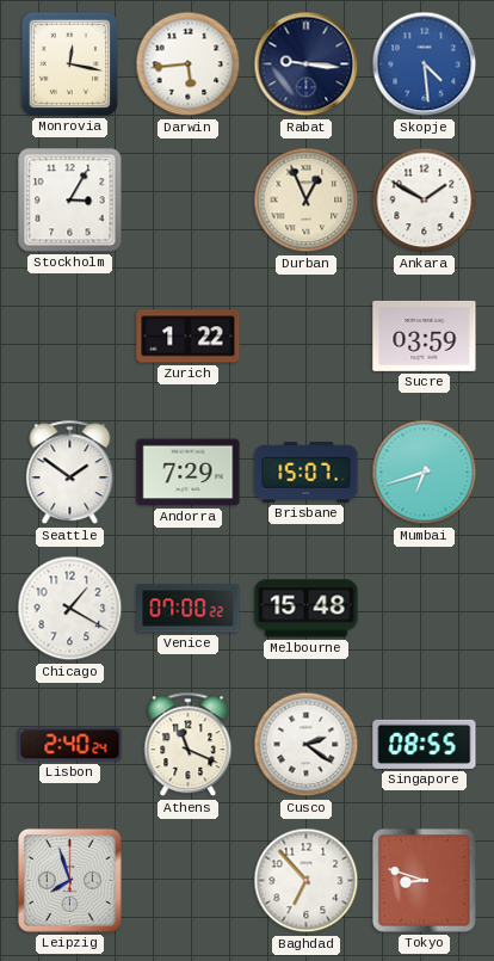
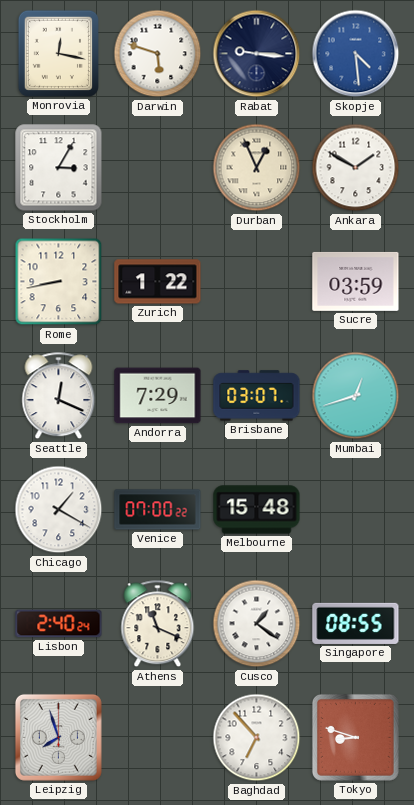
Darwin: 5:44 -> 5:48 (158, 54)
Rome: none -> 8:43 (59, 282)
Seattle: 1:51 -> 12:19 (59, 396)
Brisbane: 15:07 -> 03:07 (257, 396)
Mumbai: 6:42 -> 12:42 (356, 396)
Cusco: 2:21 -> 1:21 (257, 624)
